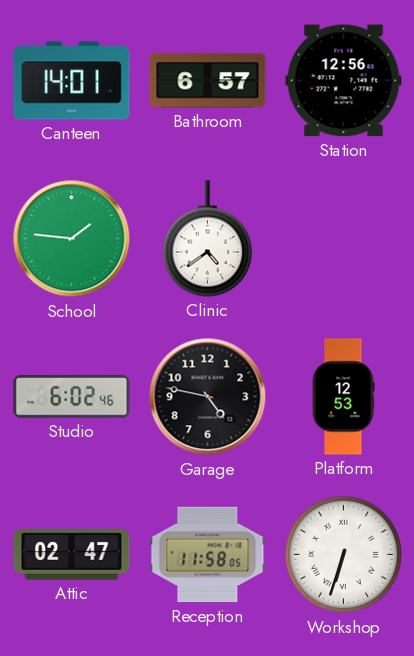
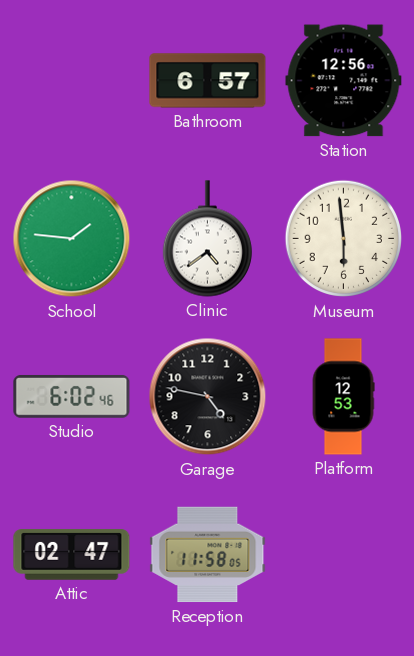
Canteen: 14:01 -> none (72, 81)
Museum: none -> 5:59 (344, 239)
Workshop: 6:33 -> none (344, 555)
